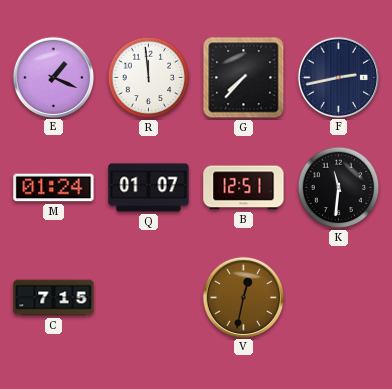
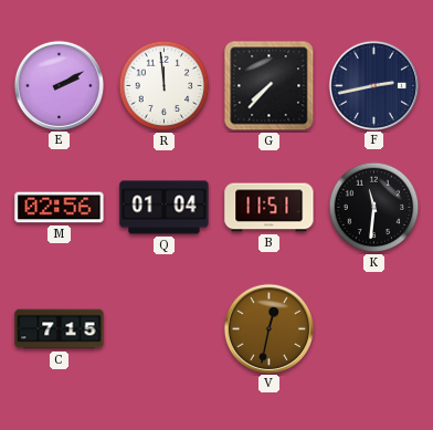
E: 1:19 -> 2:10 (59, 85)
M: 01:24 -> 02:56 (60, 208)
Q: 01:07 -> 01:04 (165, 208)
B: 12:51 -> 11:51 (270, 208)
